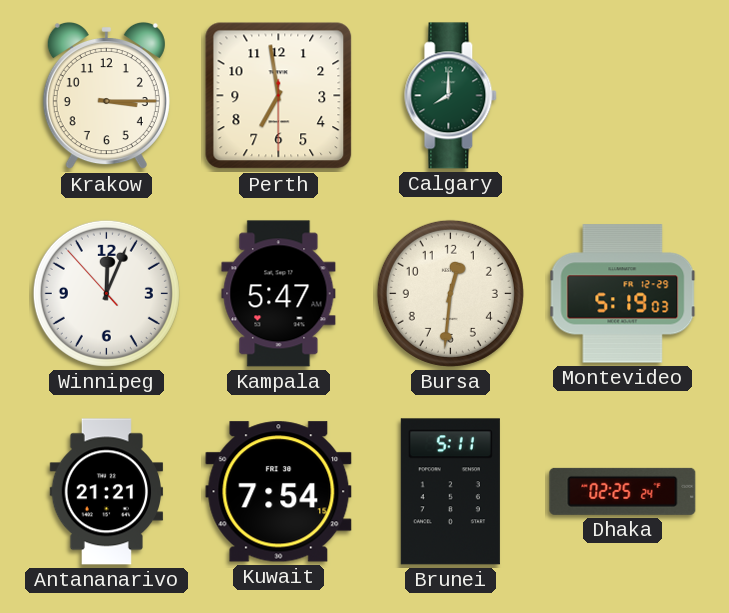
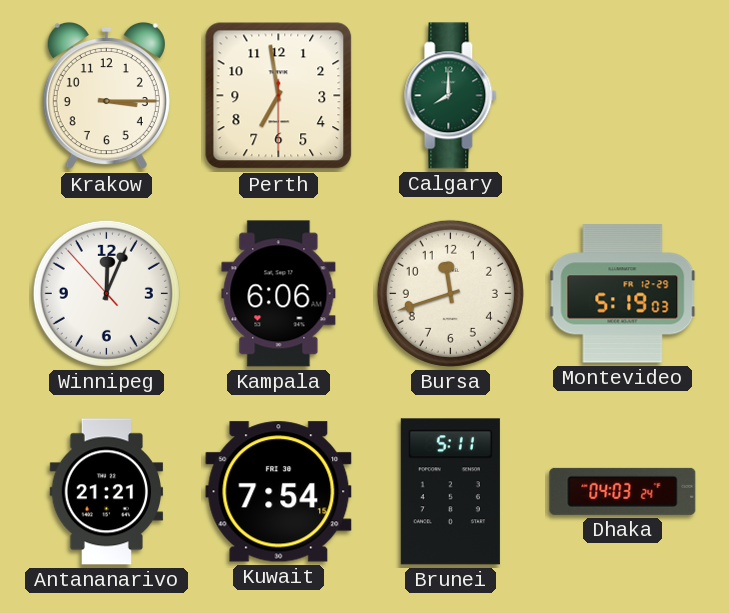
Kampala: 5:47 -> 6:06 (279, 294)
Bursa: 12:31 -> 11:42 (450, 293)
Dhaka: 02:25 -> 04:03 (623, 491)
